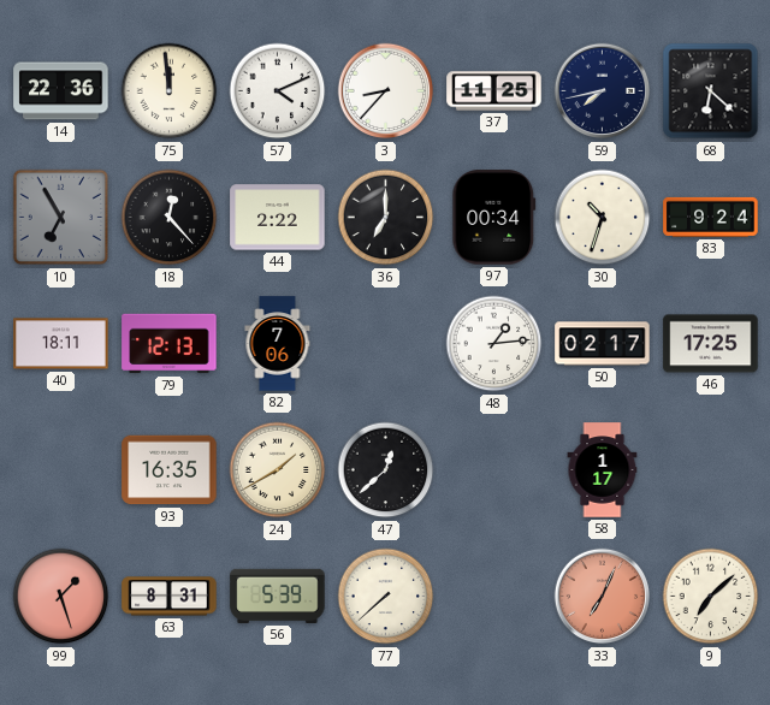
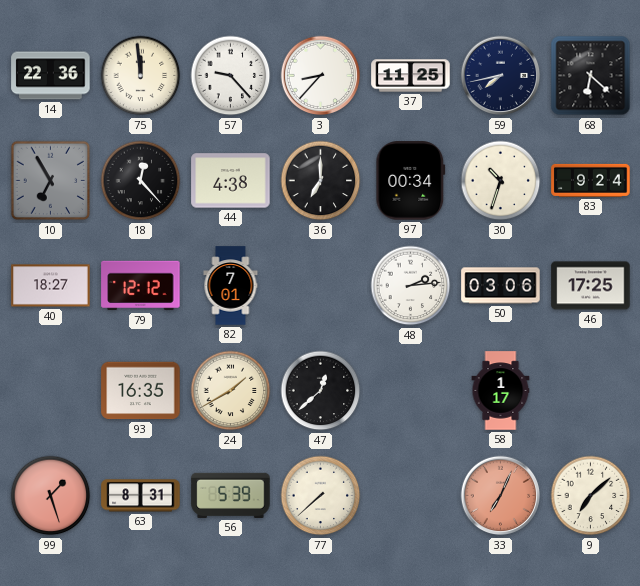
57: 4:11 -> 9:23 (231, 76)
44: 2:22 -> 4:38 (231, 181)
40: 18:11 -> 18:27 (51, 286)
79: 12:13 -> 12:12 (141, 286)
82: 7:06 -> 7:01 (231, 286)
48: 1:14 -> 2:14 (411, 286)
50: 02:17 -> 03:06 (501, 286)
